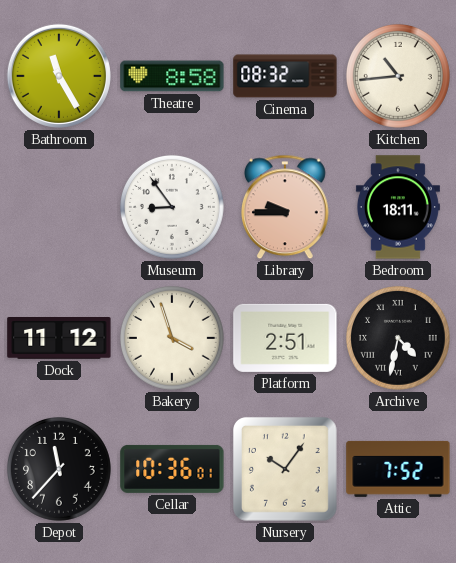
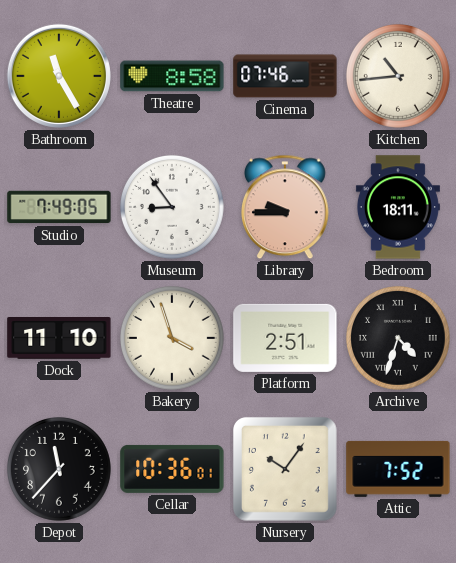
Cinema: 08:32 -> 07:46 (285, 76)
Studio: none -> 7:49 (59, 207)
Dock: 11:12 -> 11:10 (59, 339)
Archive: 4:32 -> 4:33 (398, 338)
